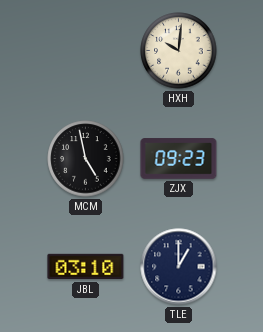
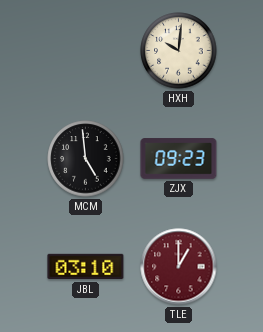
MCM: 4:58 -> 4:59 (86, 159)
TLE dial: navy -> burgundy (179, 267)
